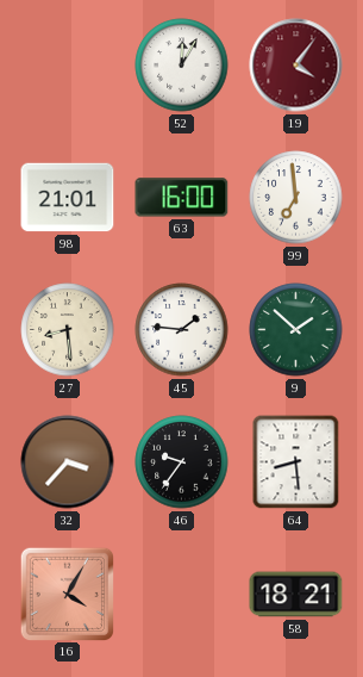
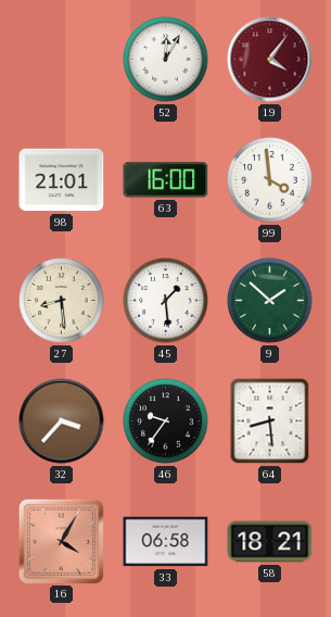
99: 6:59 -> 3:59 (270, 180)
45: 1:46 -> 1:29 (166, 301)
33: none -> 06:58 (166, 542)
